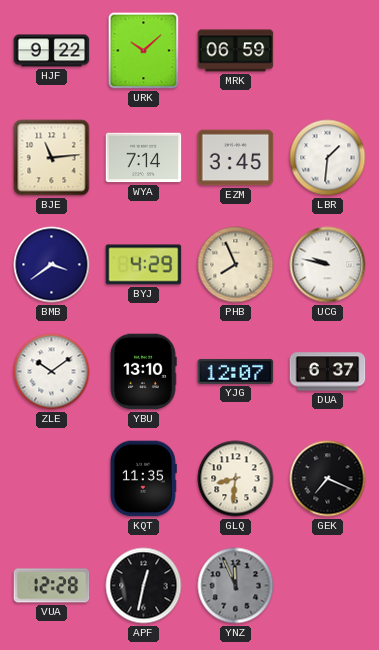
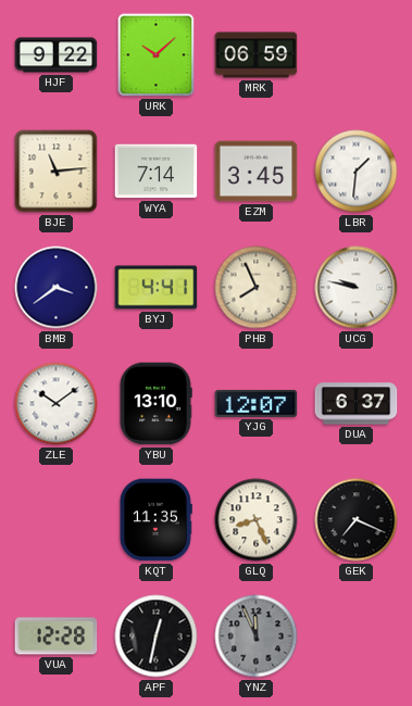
BYJ: 4:29 -> 4:41 (157, 288)
GLQ: 8:31 -> 8:26 (257, 520)
